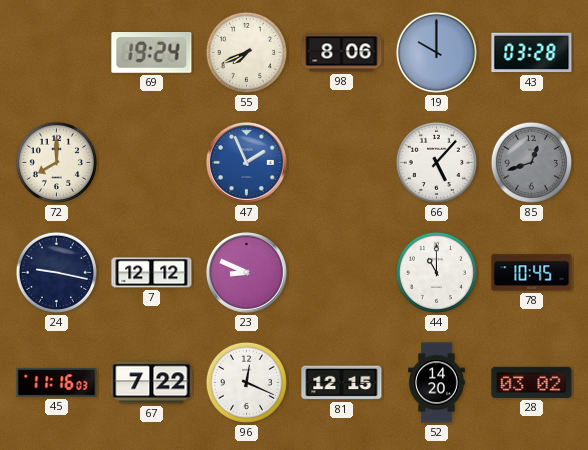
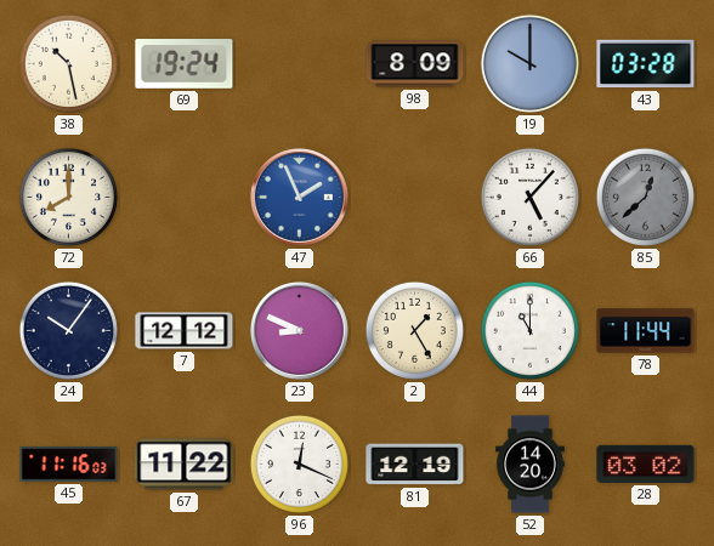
38: none -> 10:28 (68, 63)
55: 7:41 -> none (246, 52)
98: 8:06 -> 8:09 (415, 64)
85: 12:42 -> 12:38 (645, 197)
24: 9:17 -> 10:06 (68, 330)
2: none -> 1:25 (414, 330)
78: 10:45 -> 11:44 (646, 331)
67: 7:22 -> 11:22 (185, 465)
81: 12:15 -> 12:19 (415, 465)
